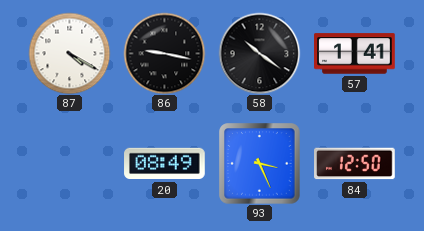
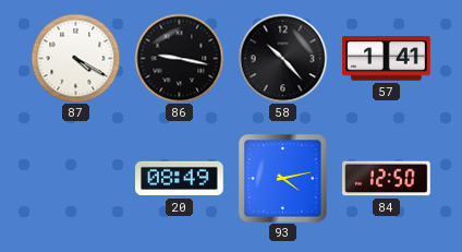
58: 10:21 -> 10:23 (282, 58)
93: 3:26 -> 4:13 (282, 178)
